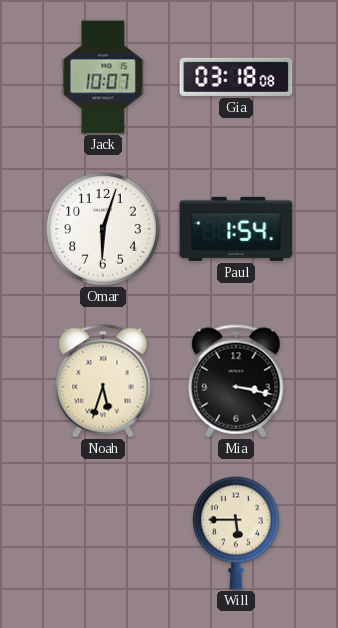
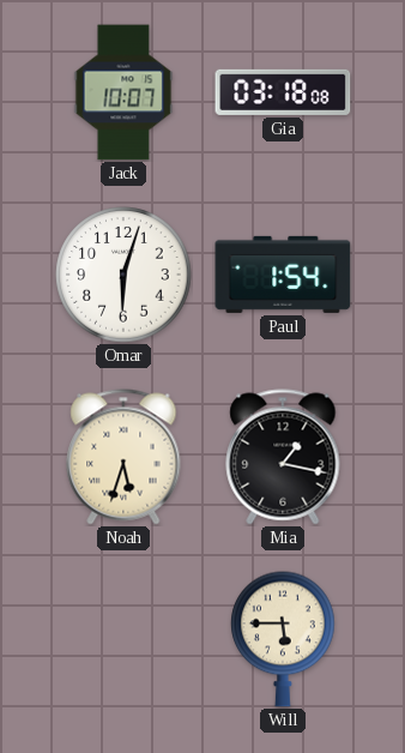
Mia: 3:17 -> 1:17 (283, 457)
